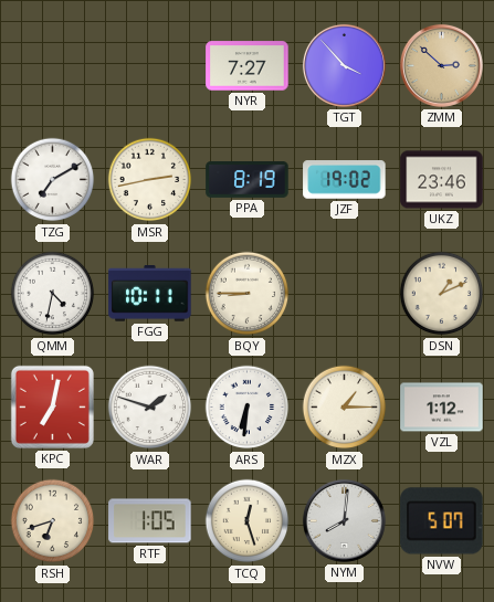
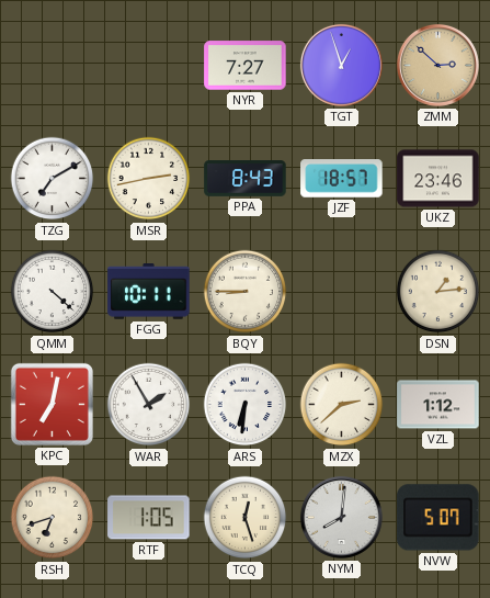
TGT: 3:53 -> 12:57 (341, 65)
PPA: 8:19 -> 8:43 (246, 179)
JZF: 19:02 -> 18:57 (342, 179)
QMM: 4:32 -> 4:22 (53, 292)
DSN: 1:11 -> 1:14 (438, 292)
WAR: 1:48 -> 1:55 (149, 405)
MZX: 1:15 -> 2:38 (342, 405)
